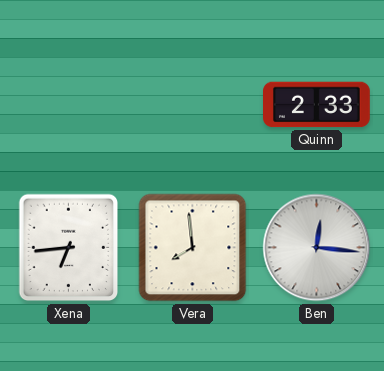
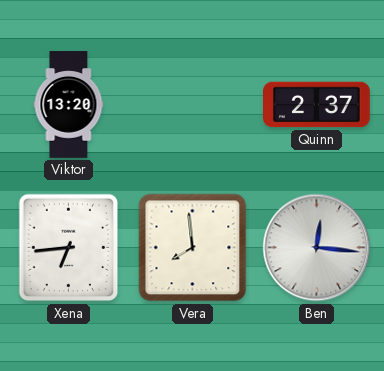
Viktor: none -> 13:20 (69, 105)
Quinn: 2:33 -> 2:37 (317, 105)
